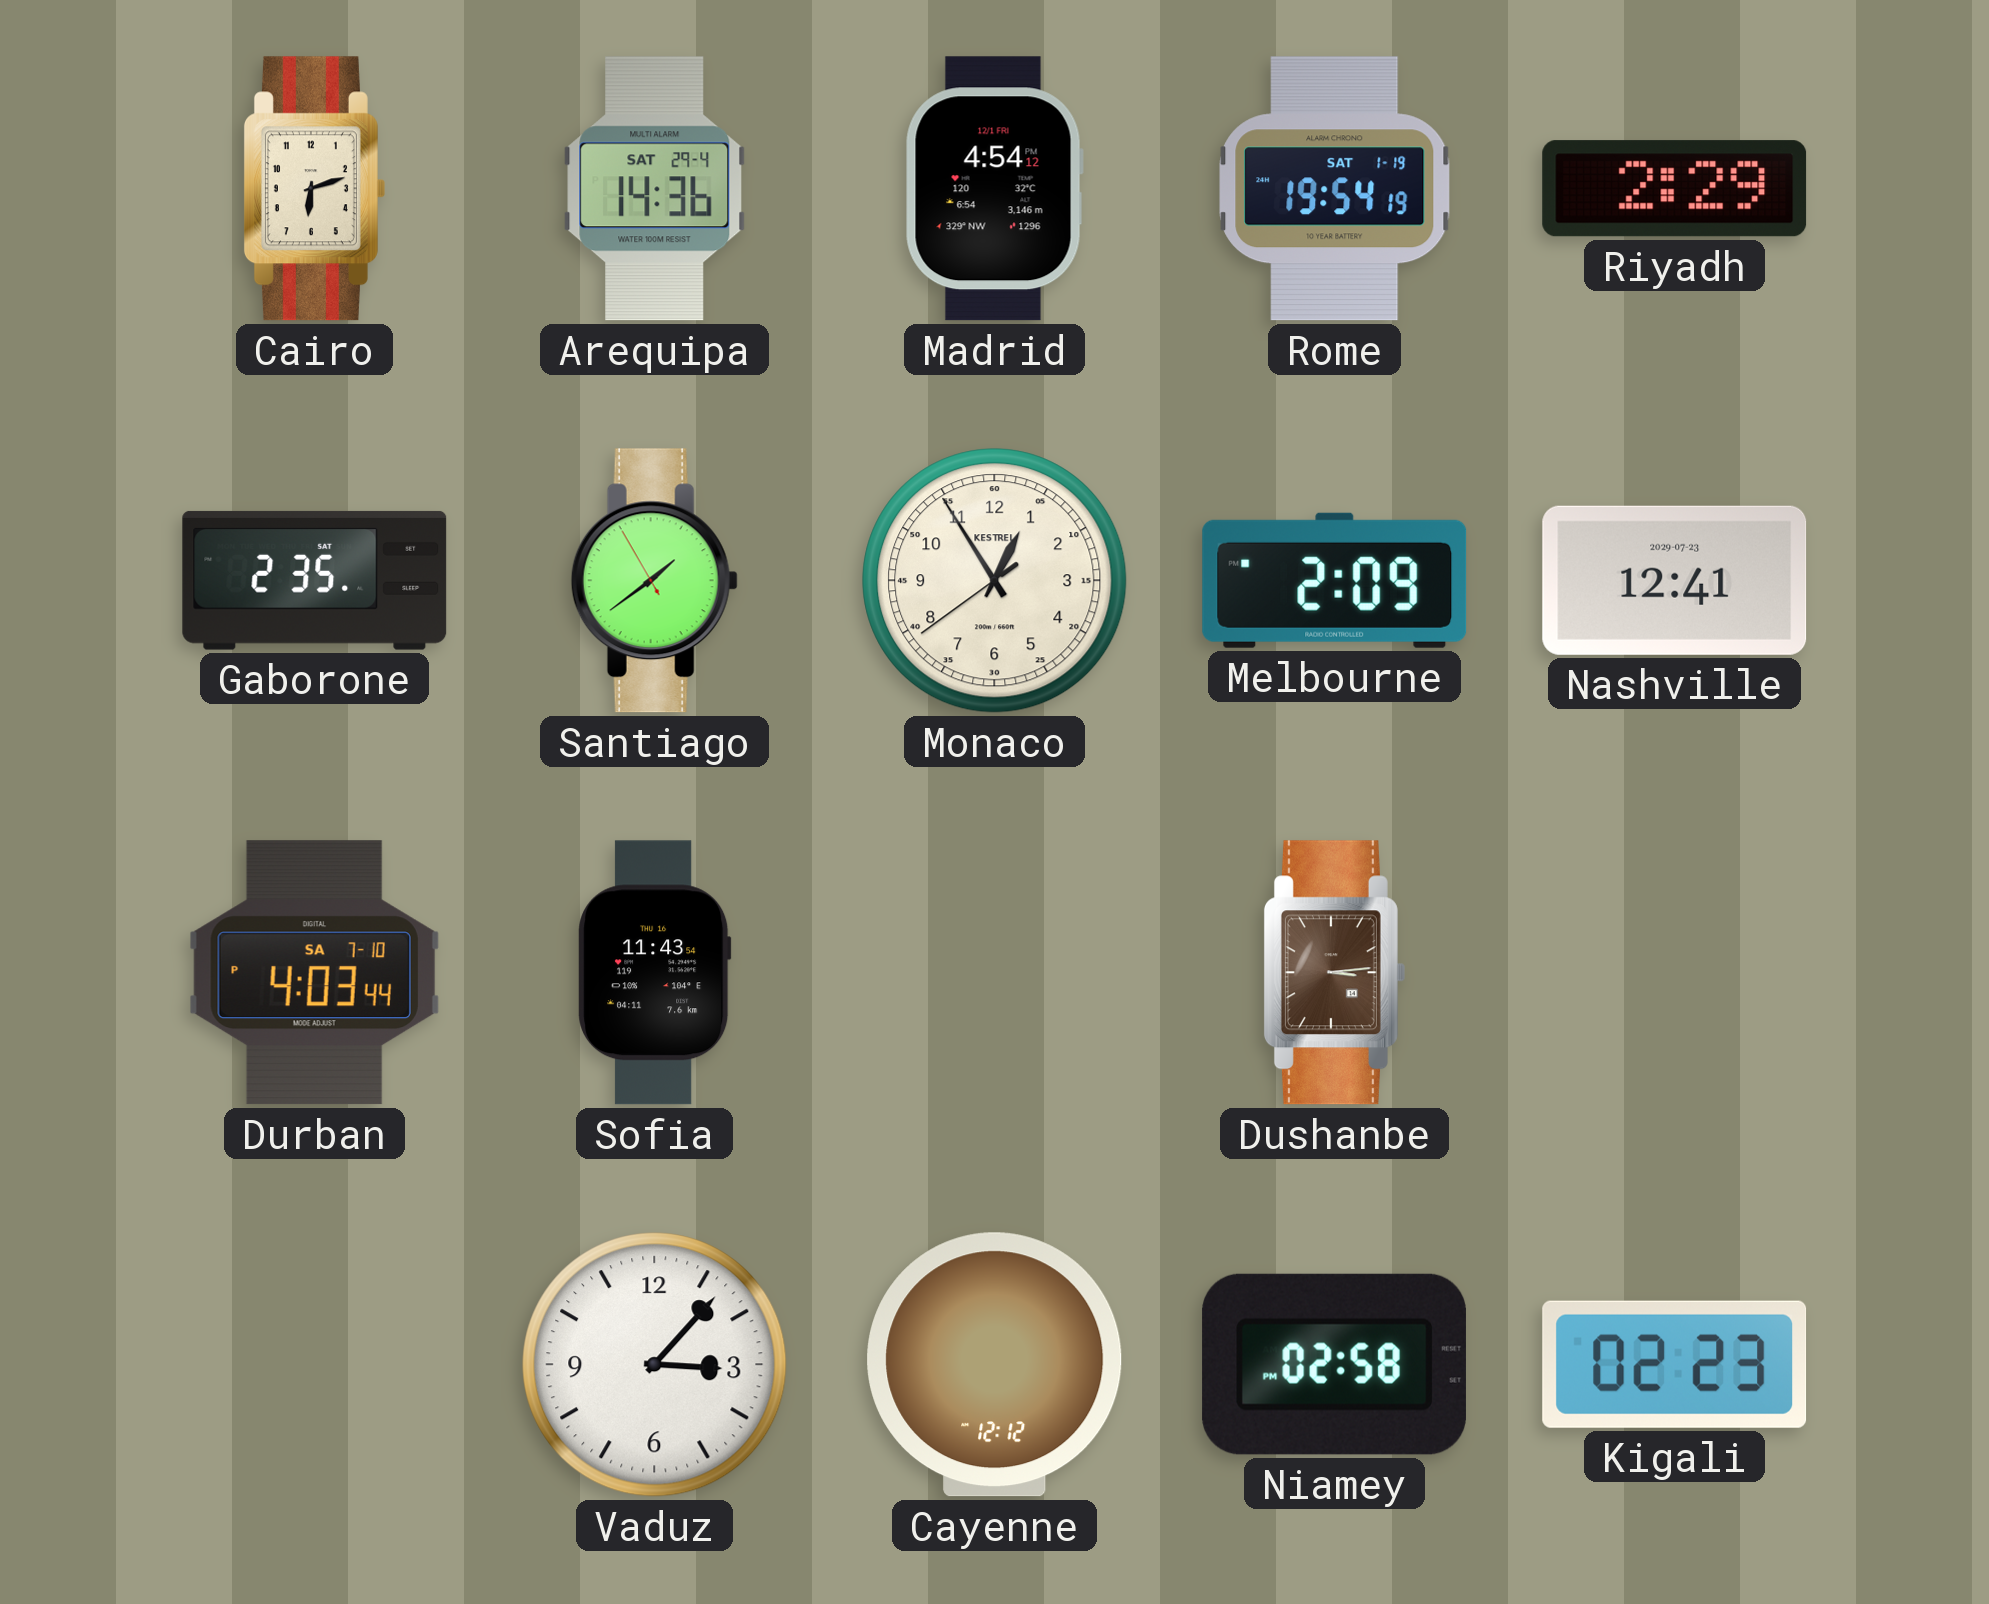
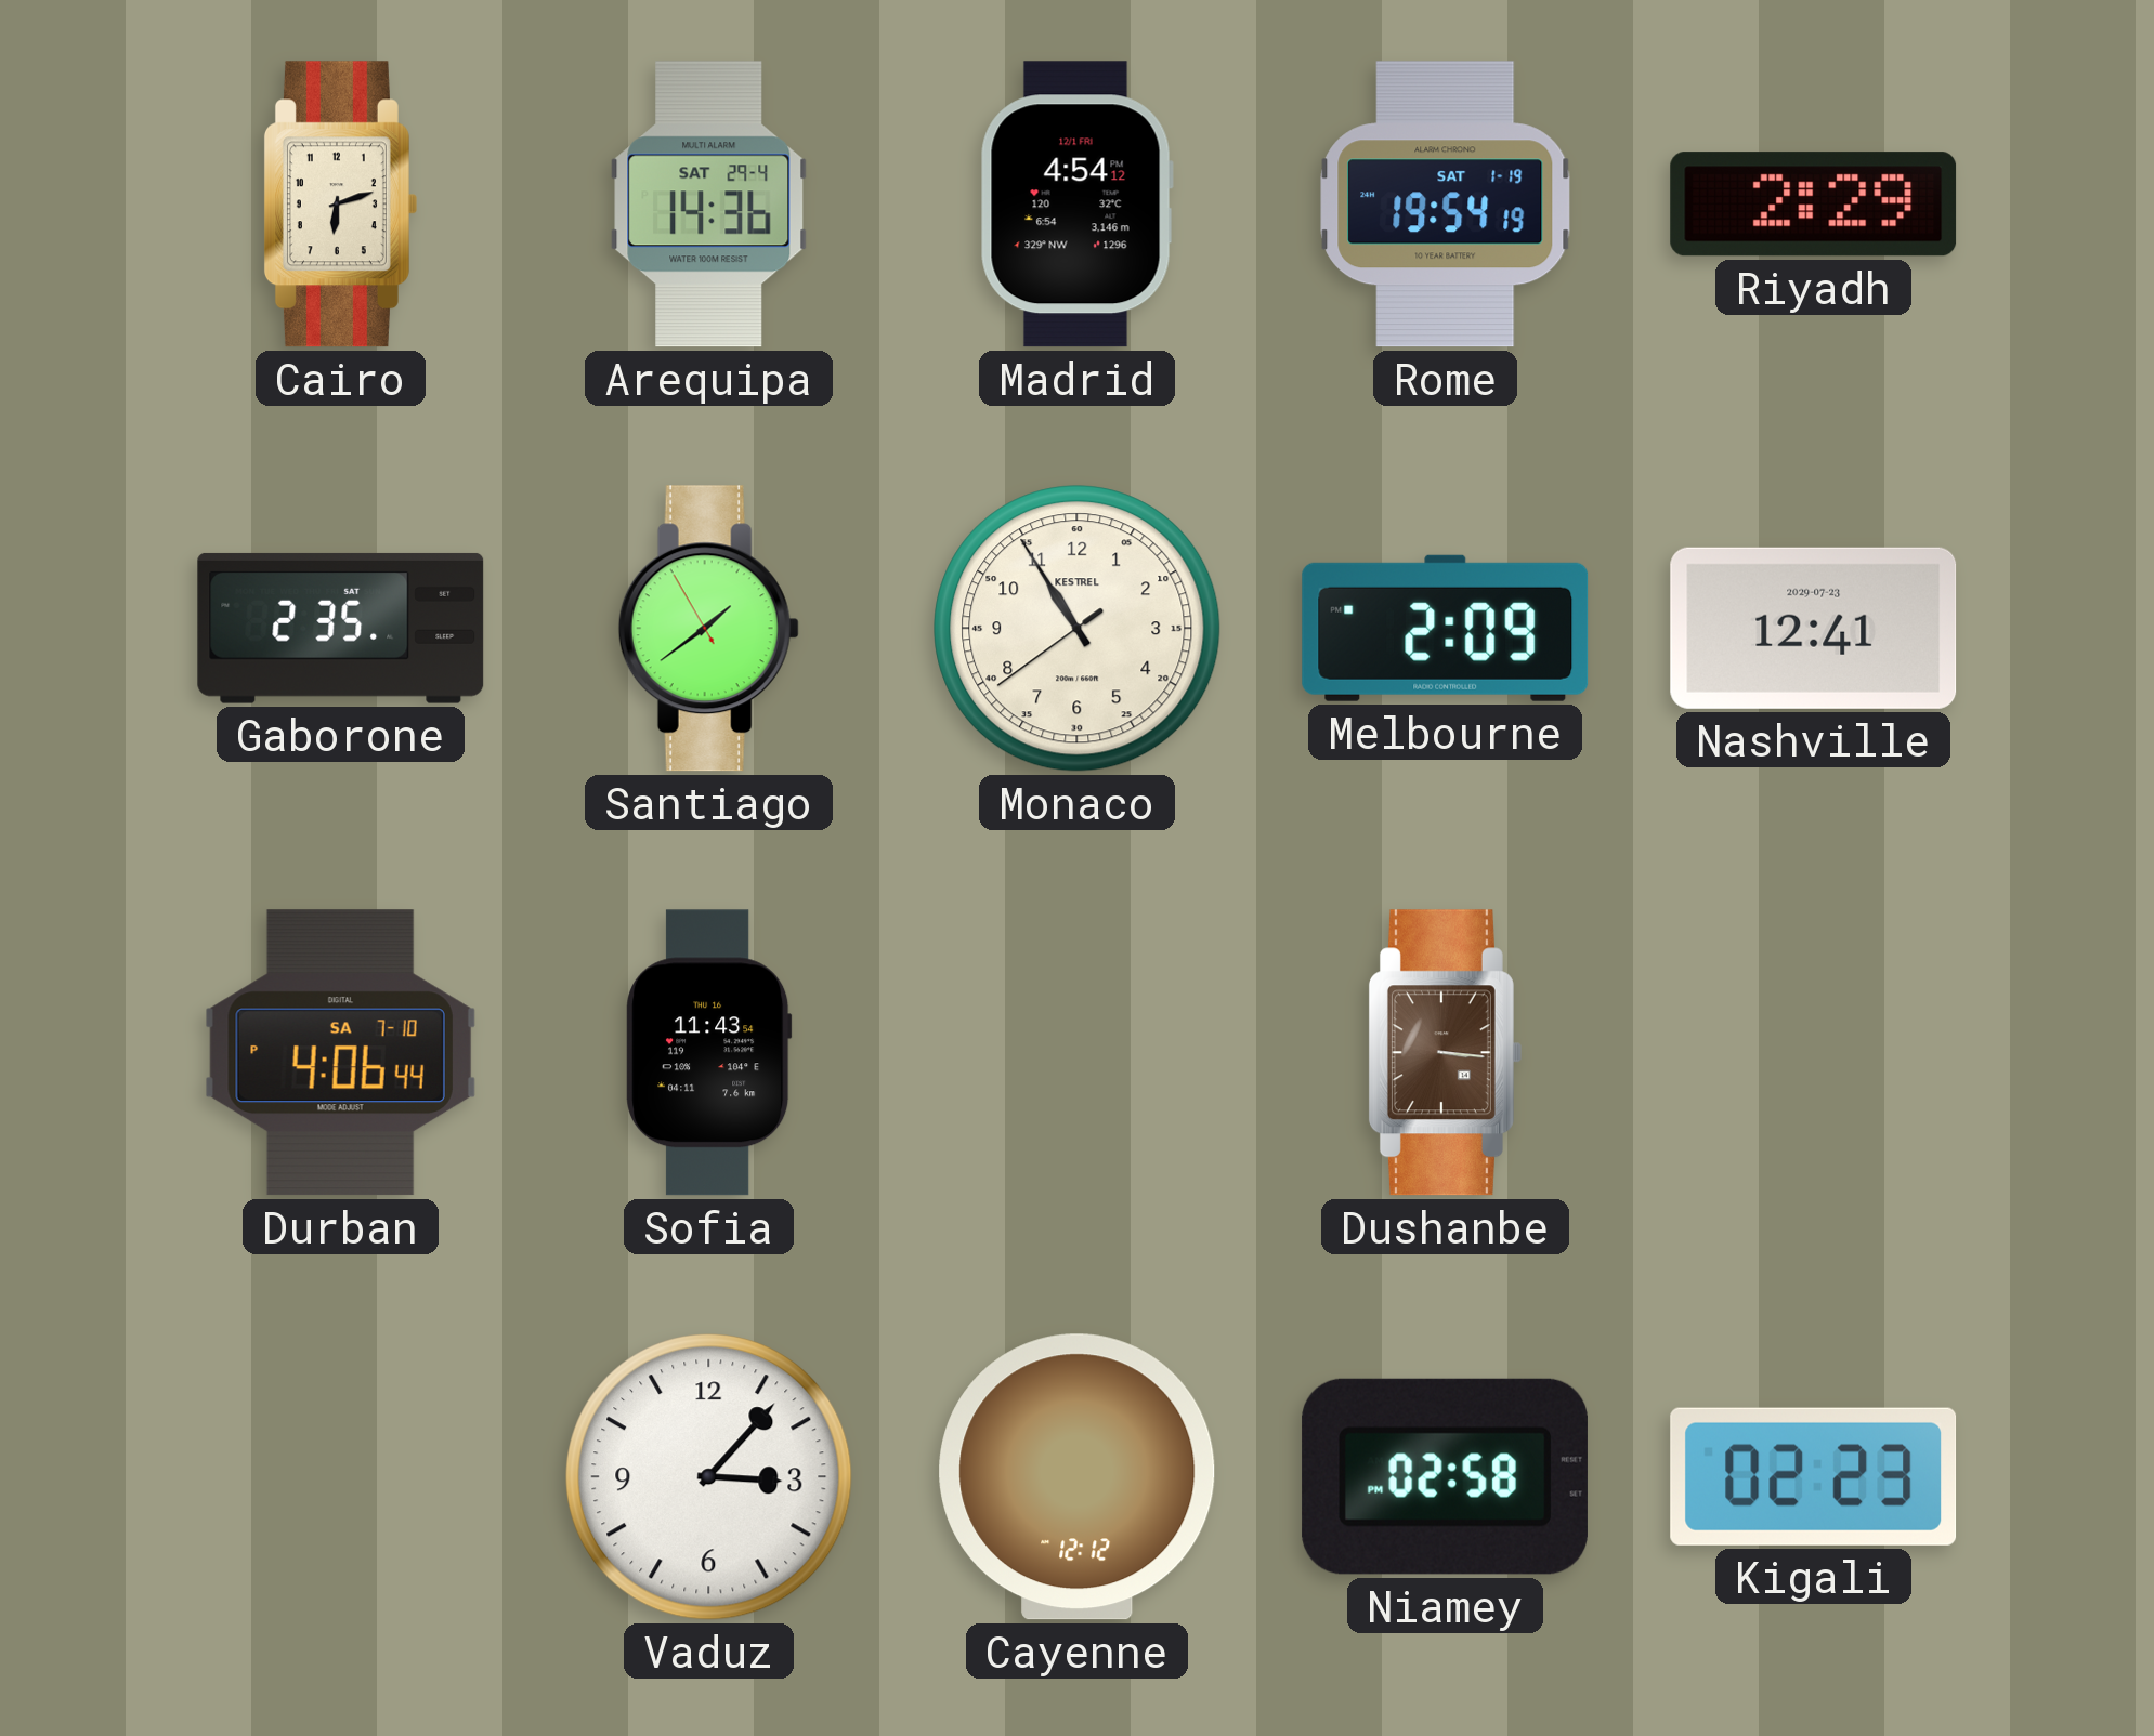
Monaco: 12:54 -> 10:54 (1078, 629)
Durban: 4:03 -> 4:06 (340, 1053)
Dushanbe: 3:14 -> 3:16 (1445, 1053)
